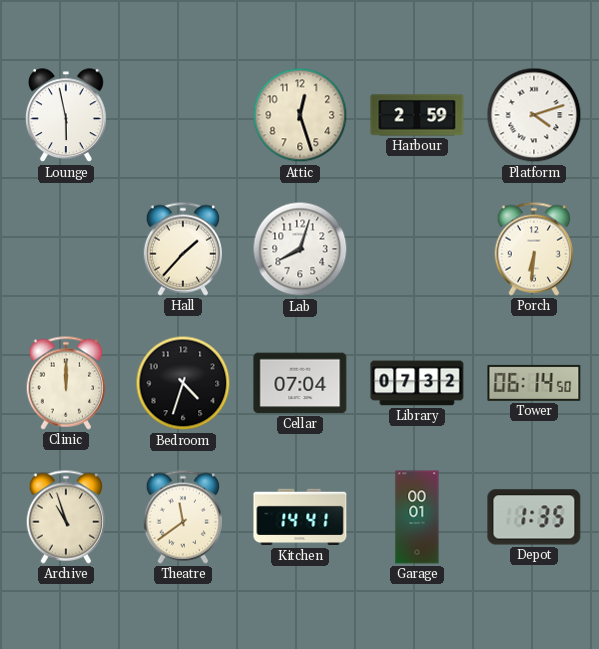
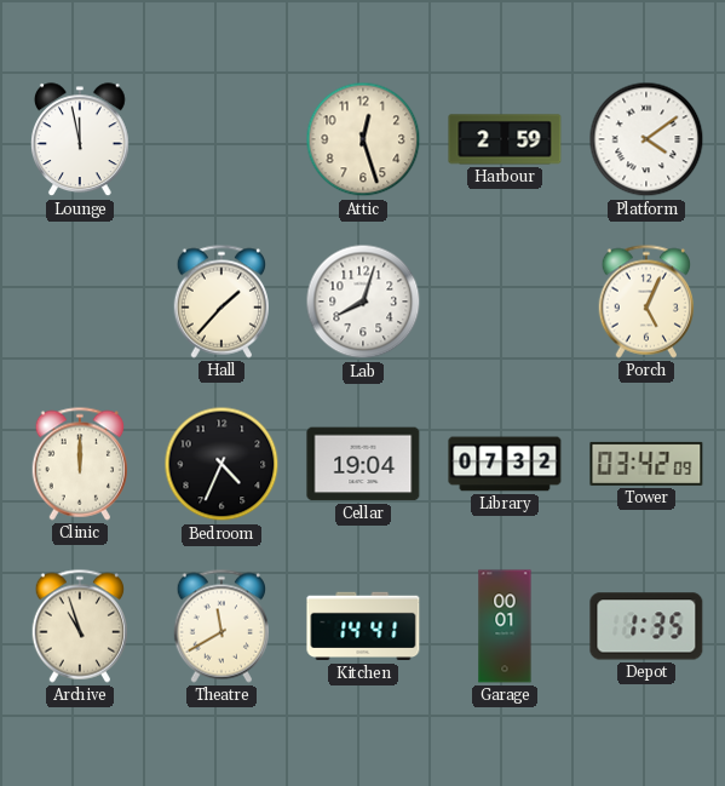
Lounge: 5:58 -> 11:58 (81, 140)
Platform: 4:12 -> 4:09 (646, 139)
Porch: 6:31 -> 5:04 (645, 302)
Bedroom: 4:33 -> 4:34 (221, 464)
Cellar: 07:04 -> 19:04 (363, 464)
Tower: 06:14 -> 03:42 (646, 464)
Theatre: 11:39 -> 11:40 (220, 626)
